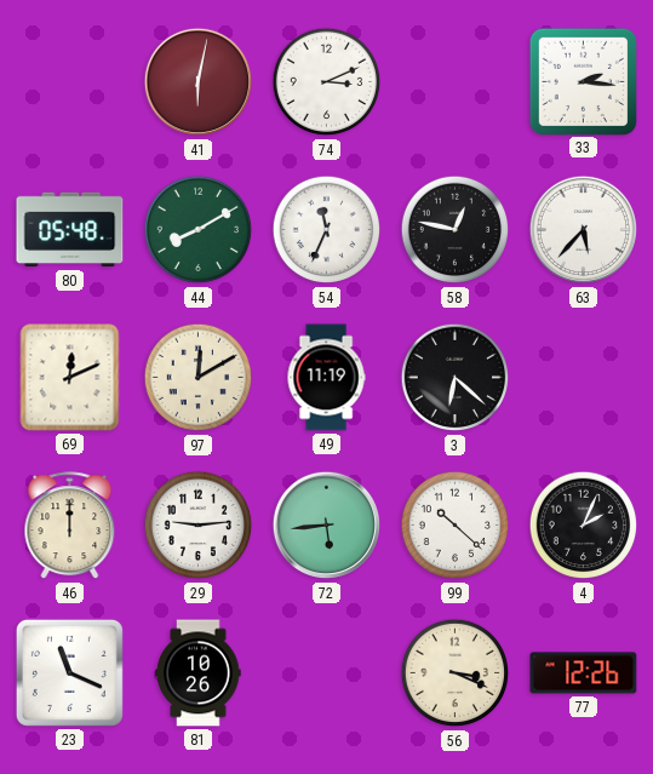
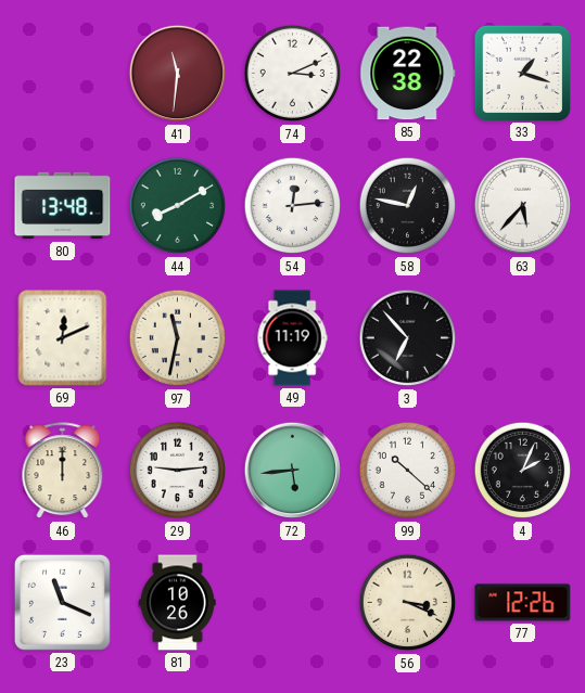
41: 6:02 -> 11:31 (178, 74)
85: none -> 22:38 (408, 74)
33: 2:16 -> 1:18 (522, 73)
80: 05:48 -> 13:48 (63, 206)
54: 11:34 -> 12:14 (293, 206)
97: 12:10 -> 11:32 (178, 338)
3: 6:22 -> 6:53 (408, 338)
